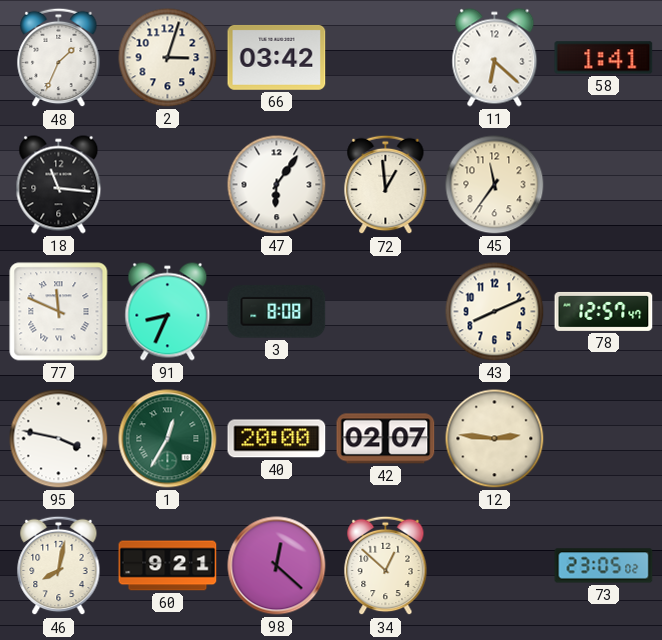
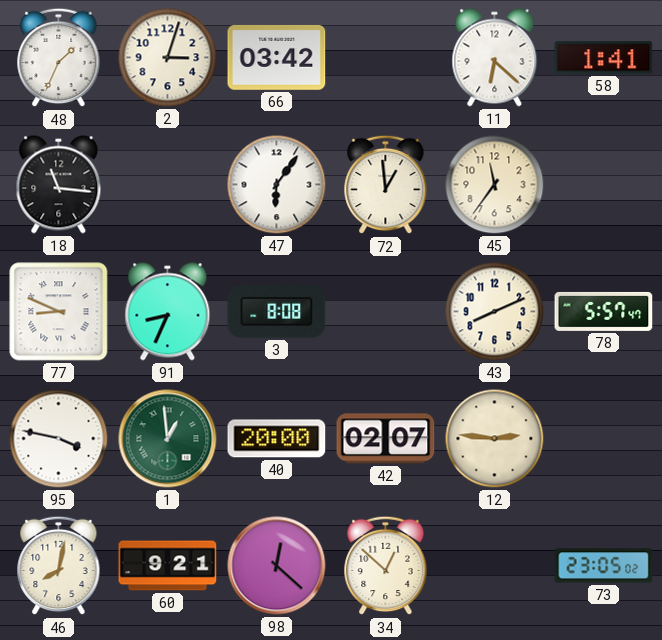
77: 11:49 -> 8:49 (59, 312)
78: 12:57 -> 5:57 (604, 311)
1: 12:35 -> 12:59 (168, 439)
